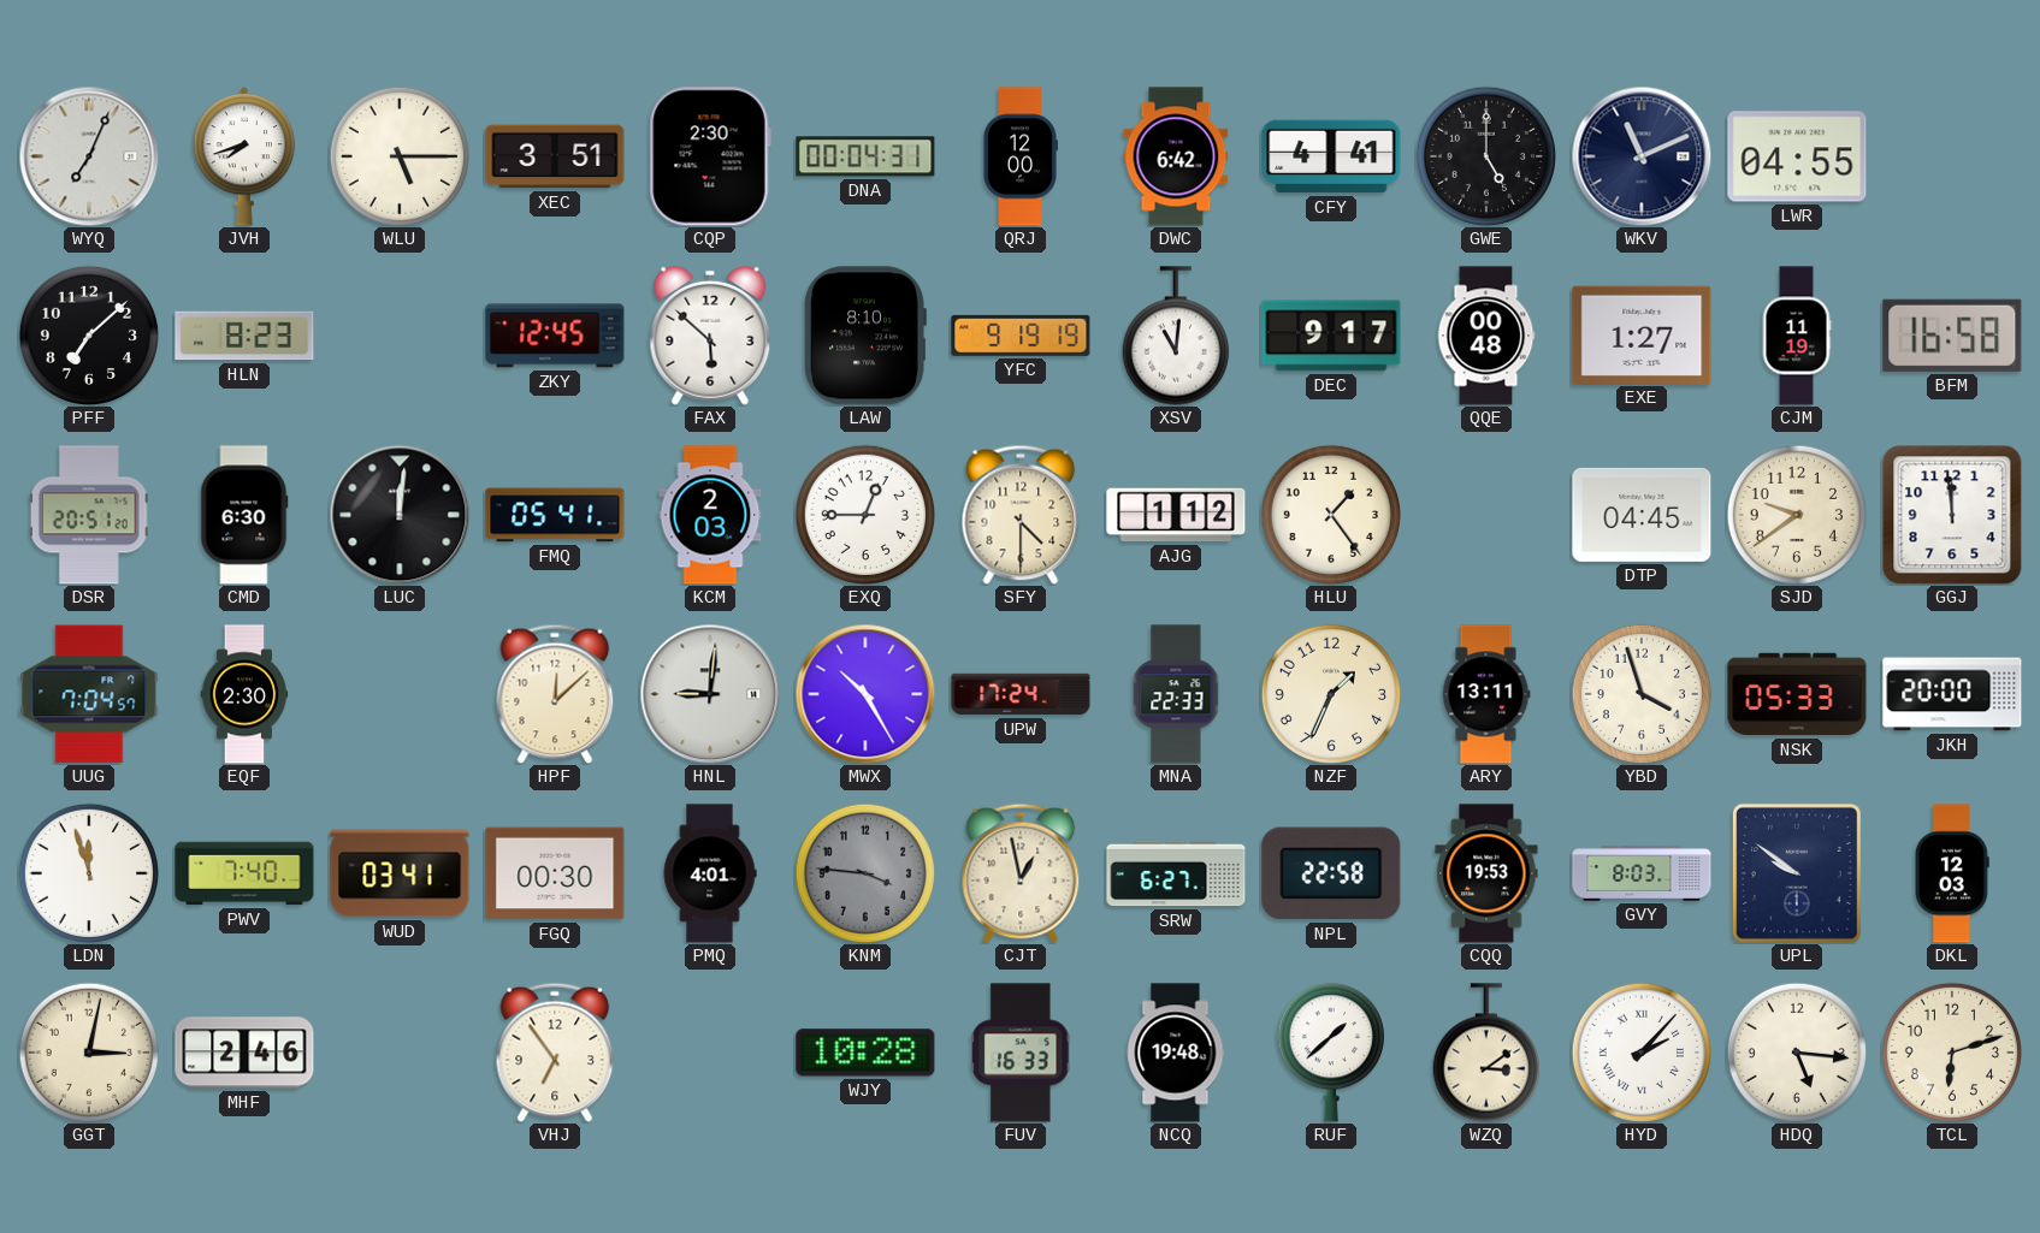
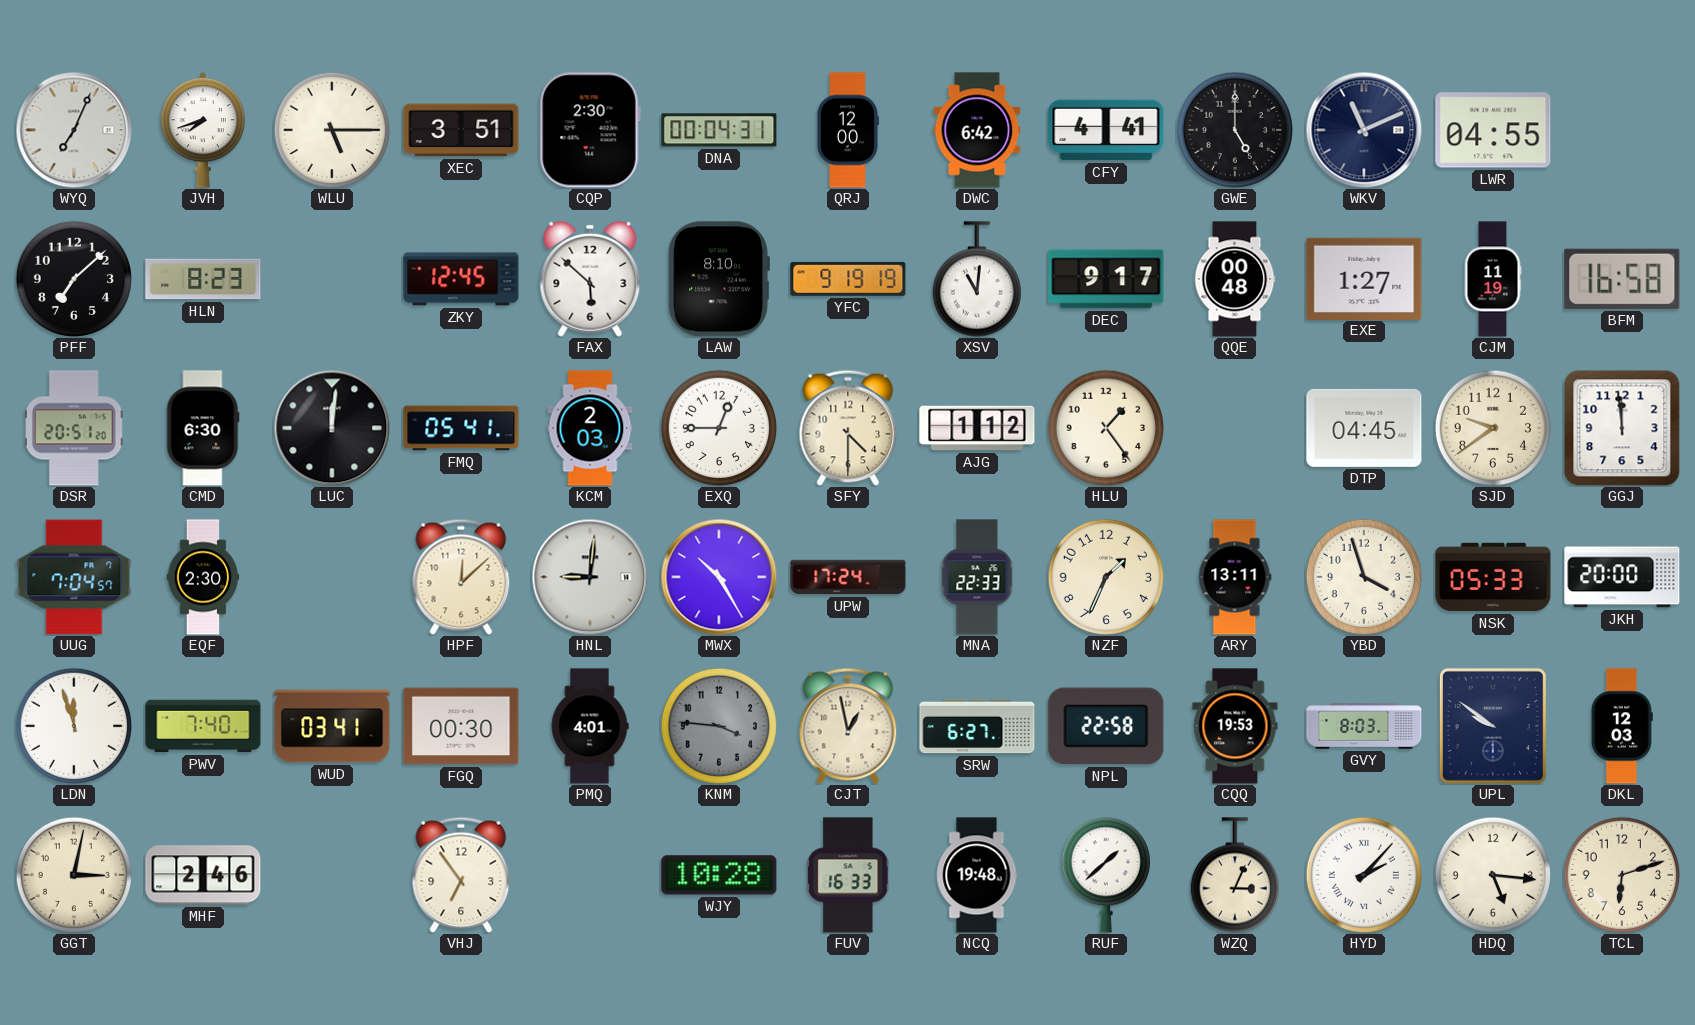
WZQ: 3:09 -> 3:04 (1235, 875)
